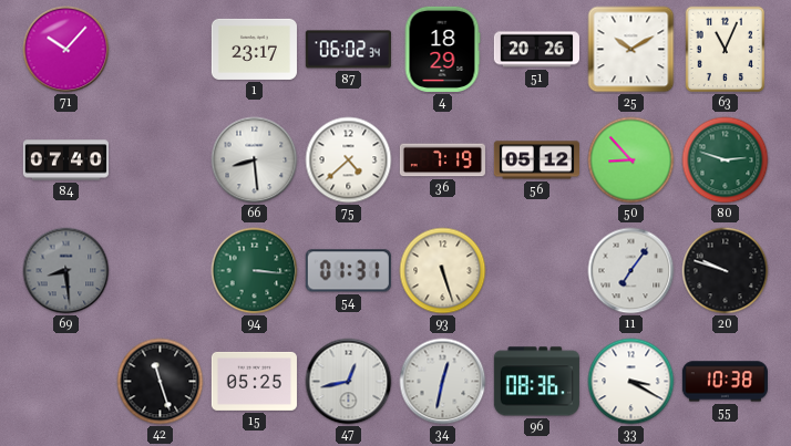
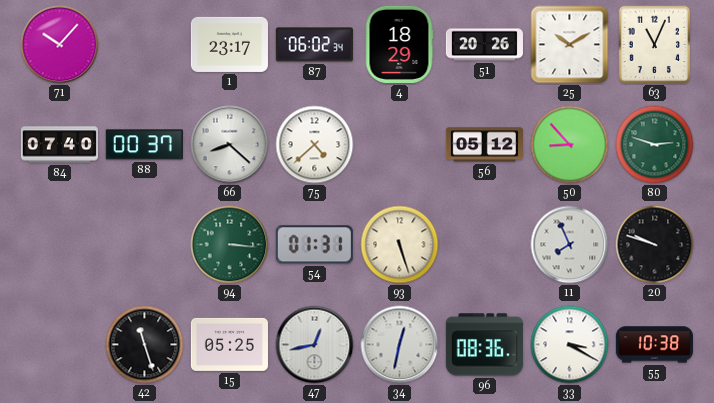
88: none -> 00:37 (144, 145)
66: 8:29 -> 8:22 (230, 145)
36: 7:19 -> none (442, 160)
69: 8:29 -> none (66, 271)
11: 7:06 -> 7:56 (570, 245)
